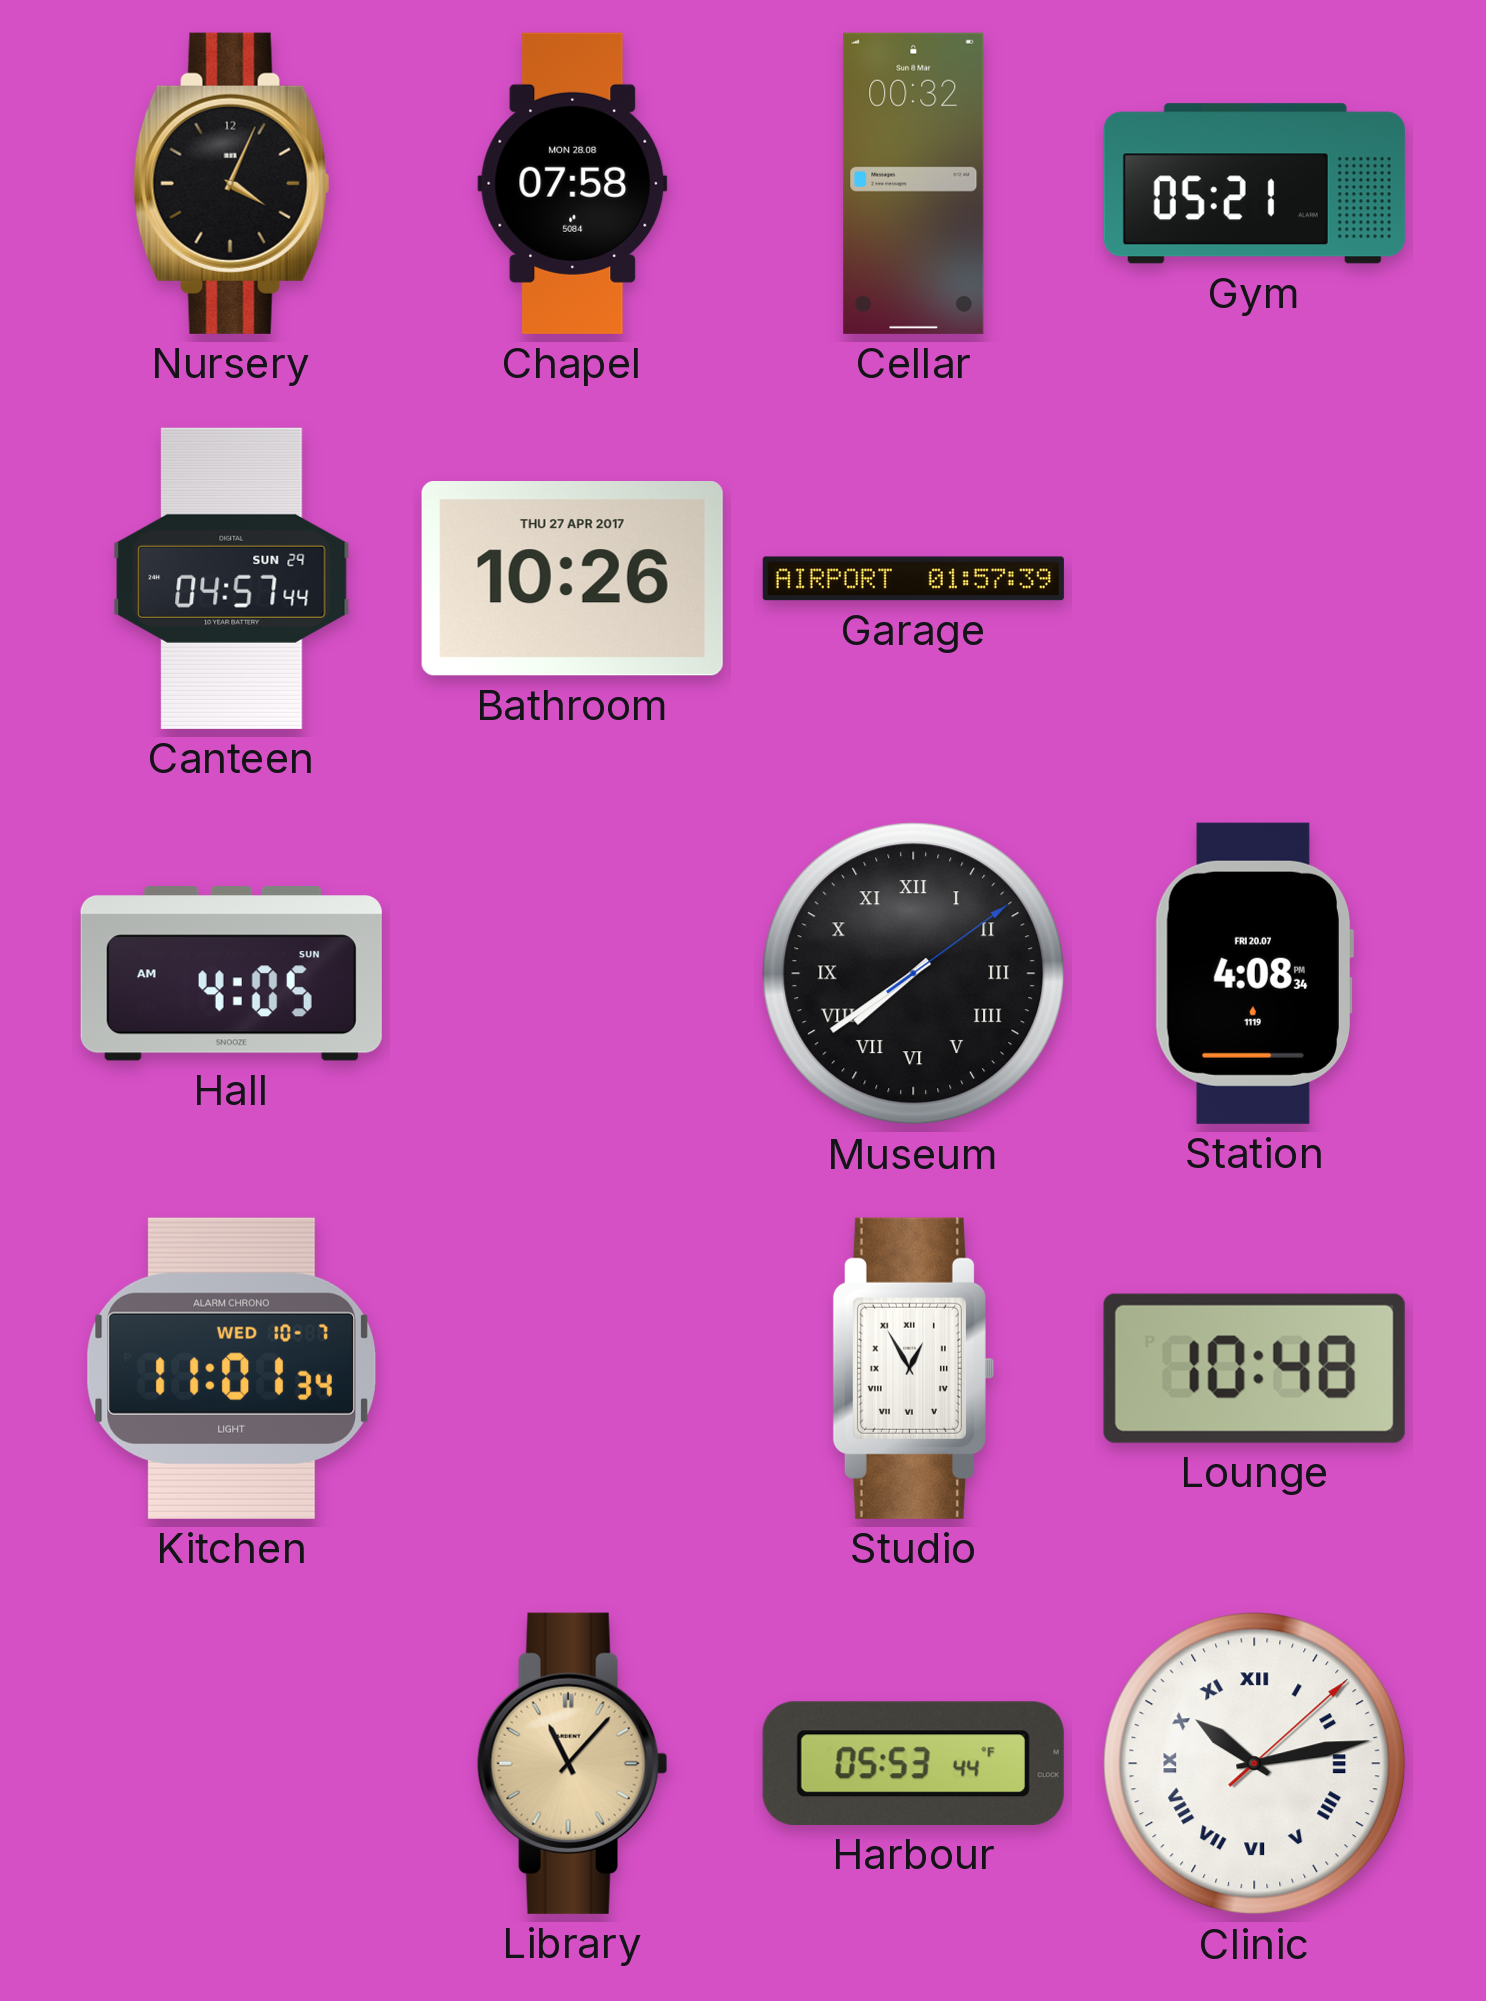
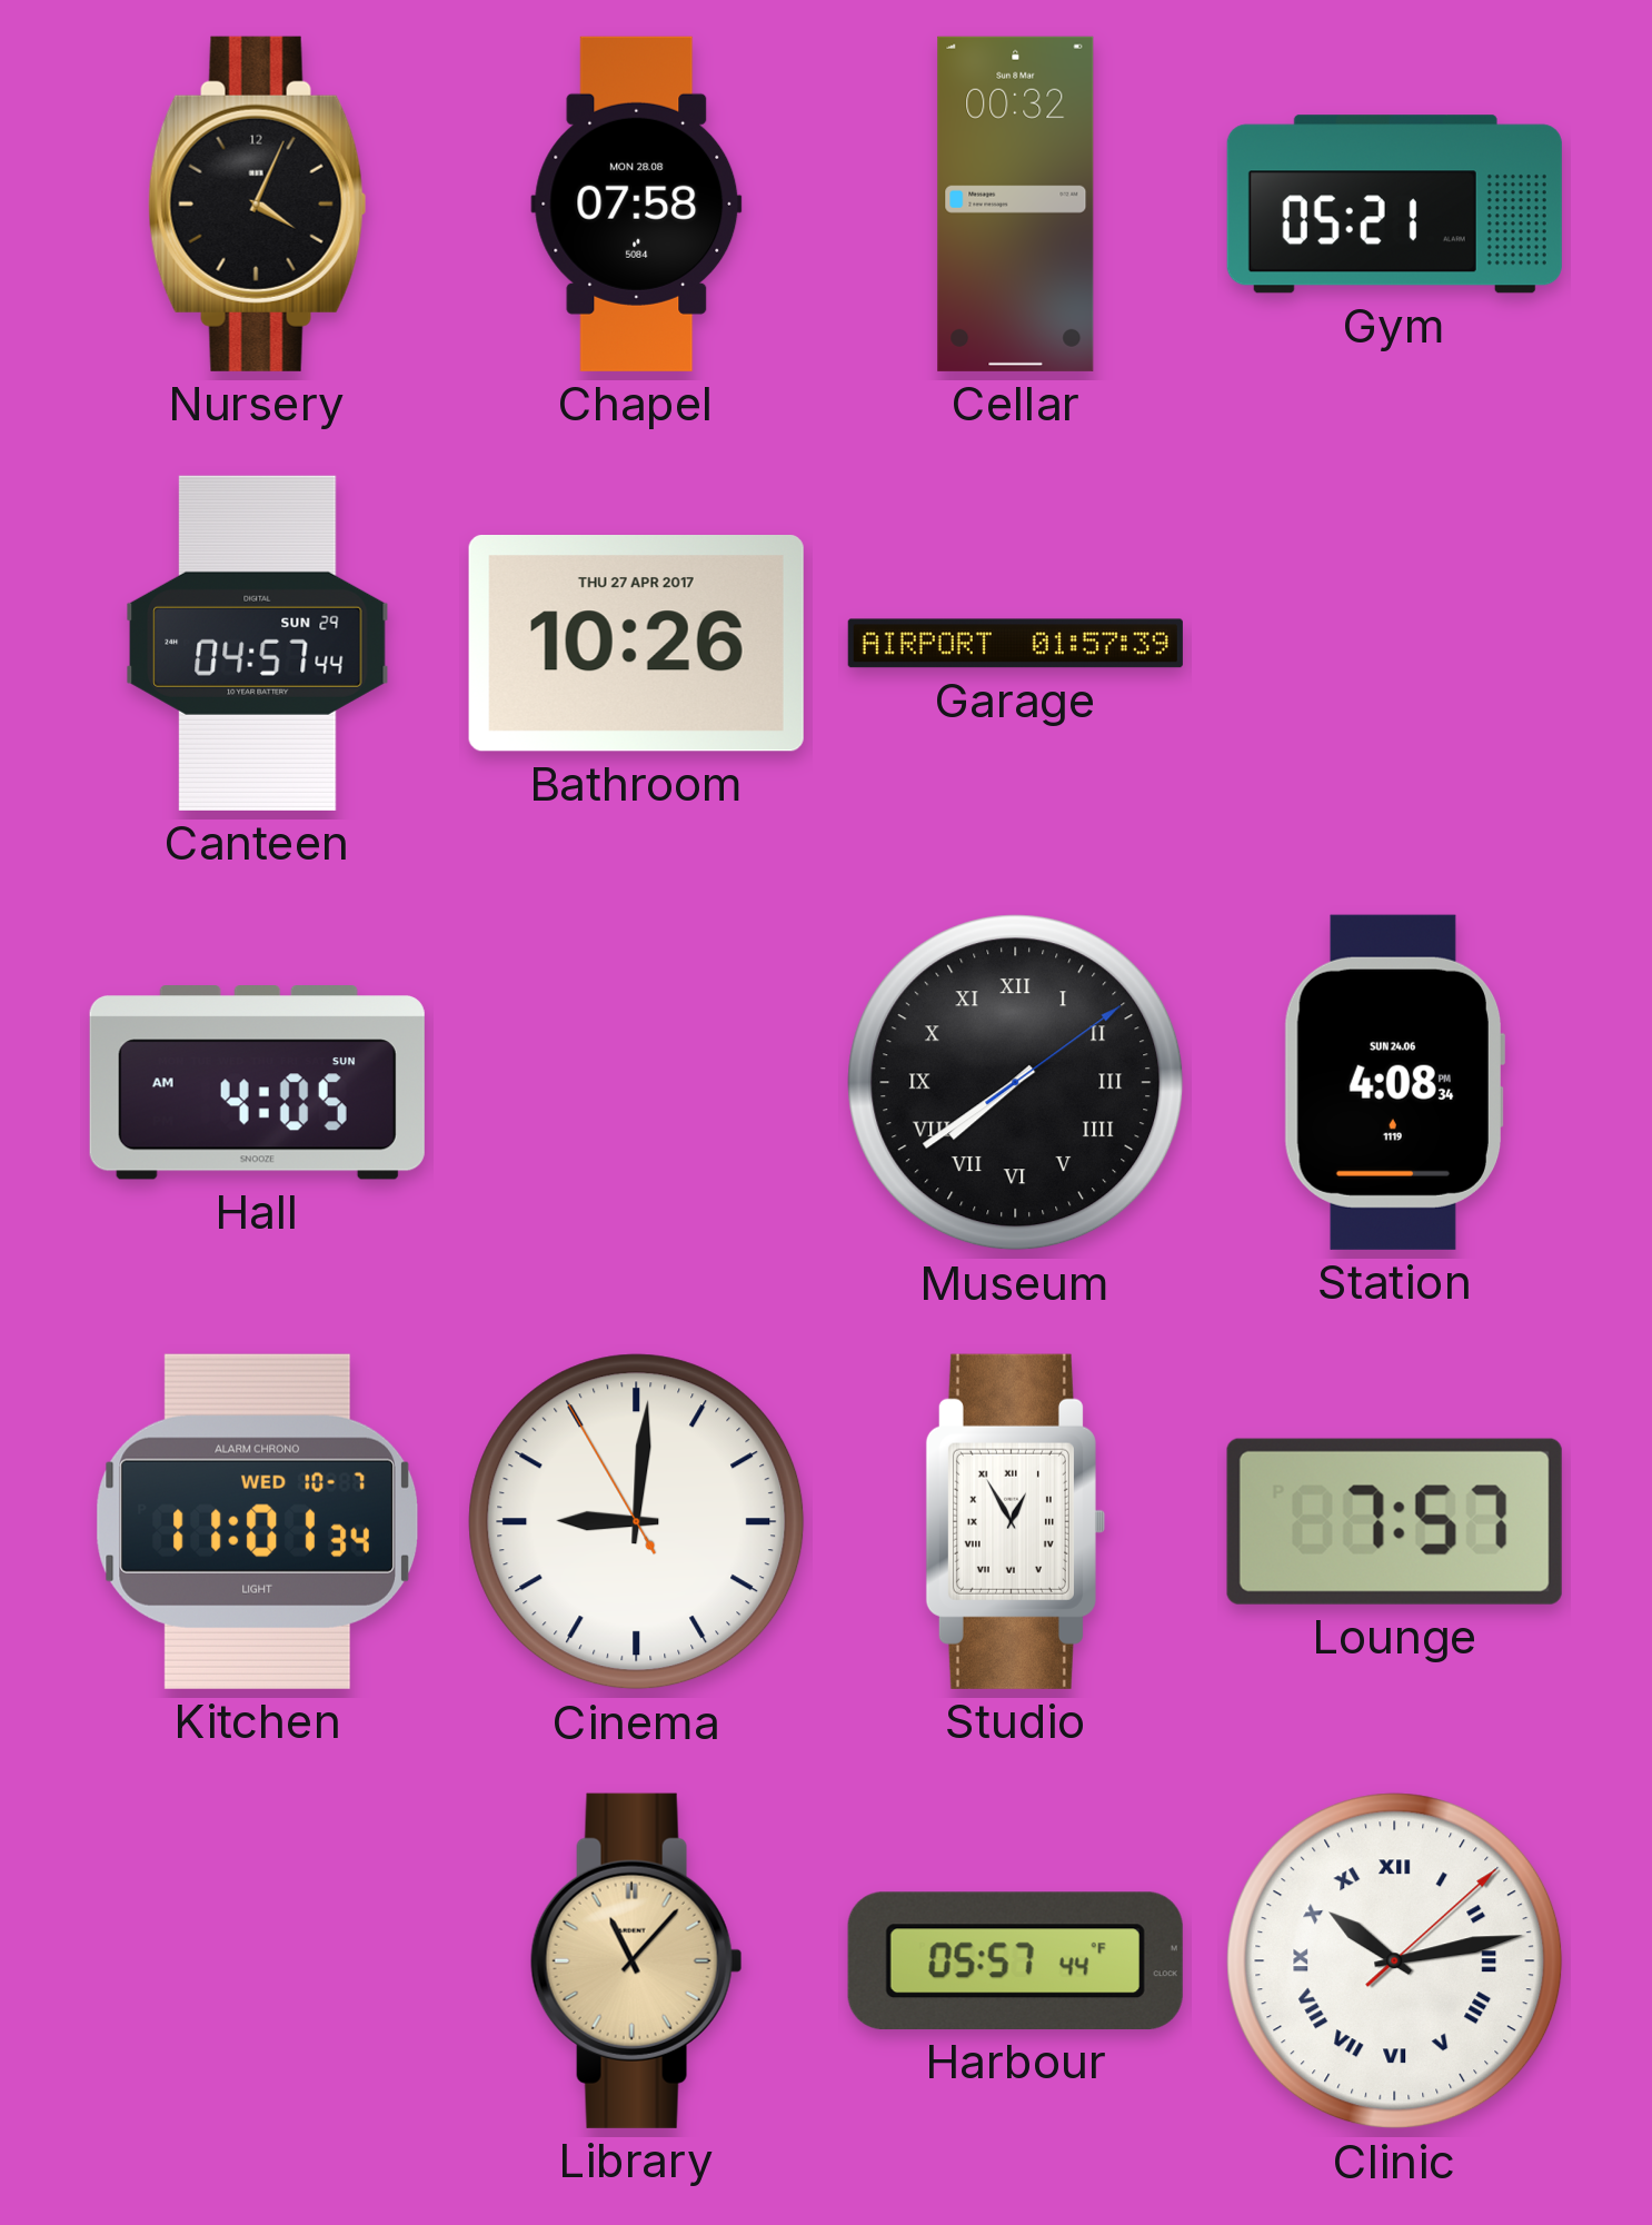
Station date: FRI 20.07 -> SUN 24.06 (1394, 1082)
Cinema: none -> 9:00 (637, 1522)
Lounge: 10:48 -> 7:57 (1394, 1521)
Harbour: 05:53 -> 05:57 (1015, 1960)
